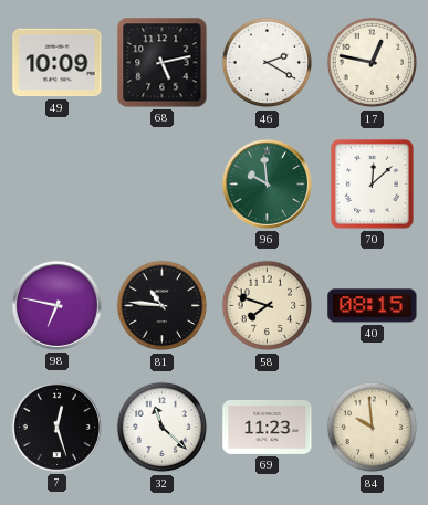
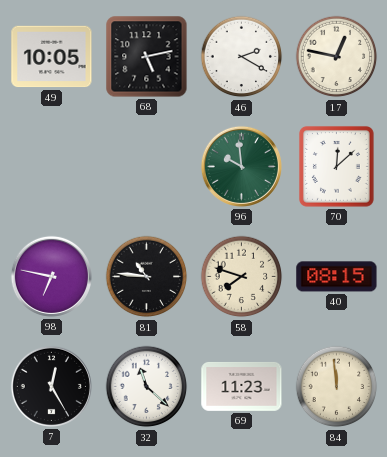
49: 10:09 -> 10:05 (52, 57)
7: 12:27 -> 12:25 (51, 386)
84: 9:59 -> 11:59 (337, 387)
